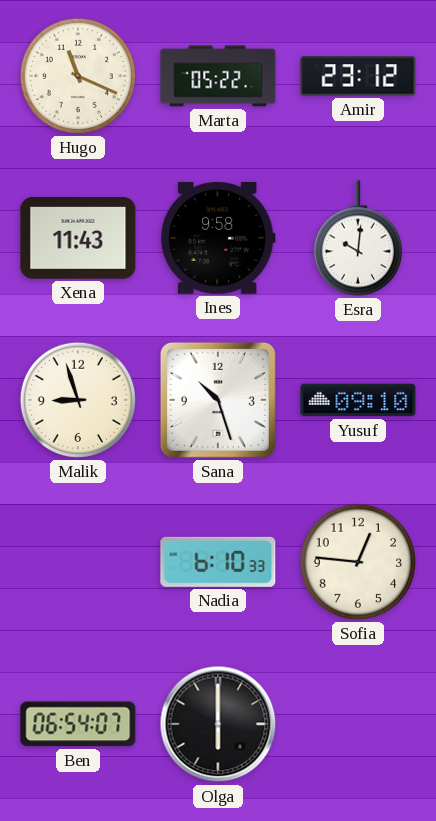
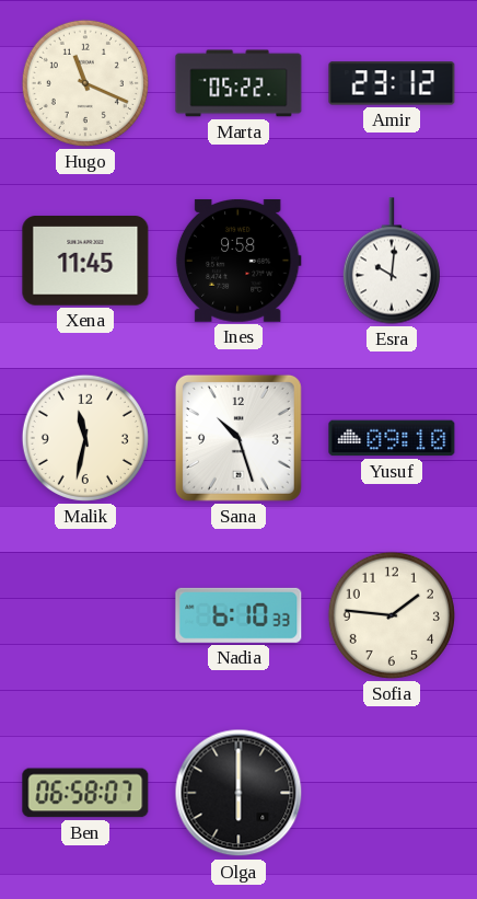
Xena: 11:43 -> 11:45 (85, 262)
Malik: 8:57 -> 11:32 (85, 438)
Sofia: 12:46 -> 1:46 (392, 615)
Ben: 06:54 -> 06:58 (85, 793)
